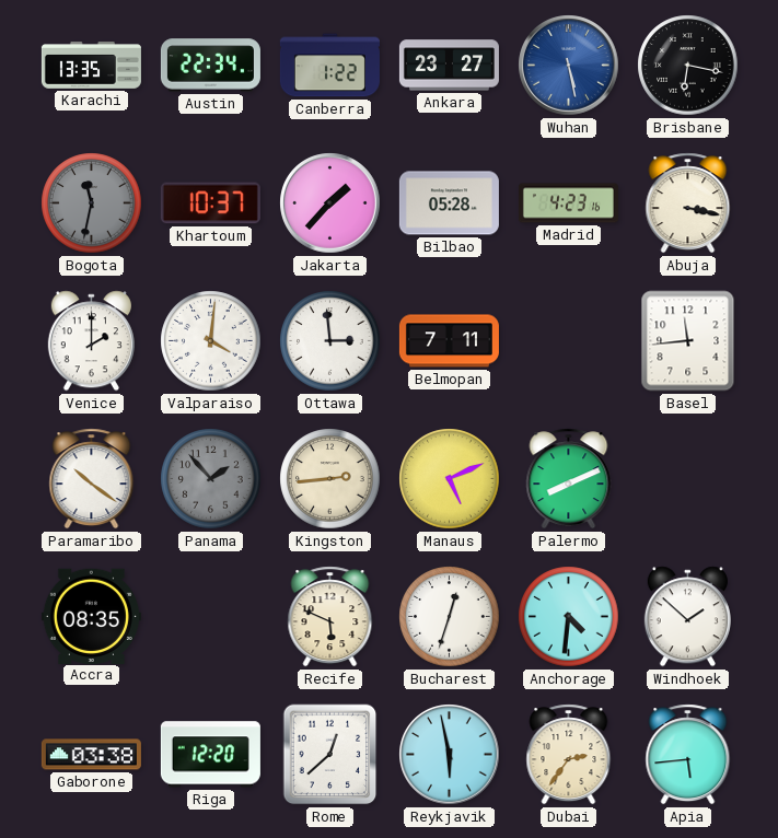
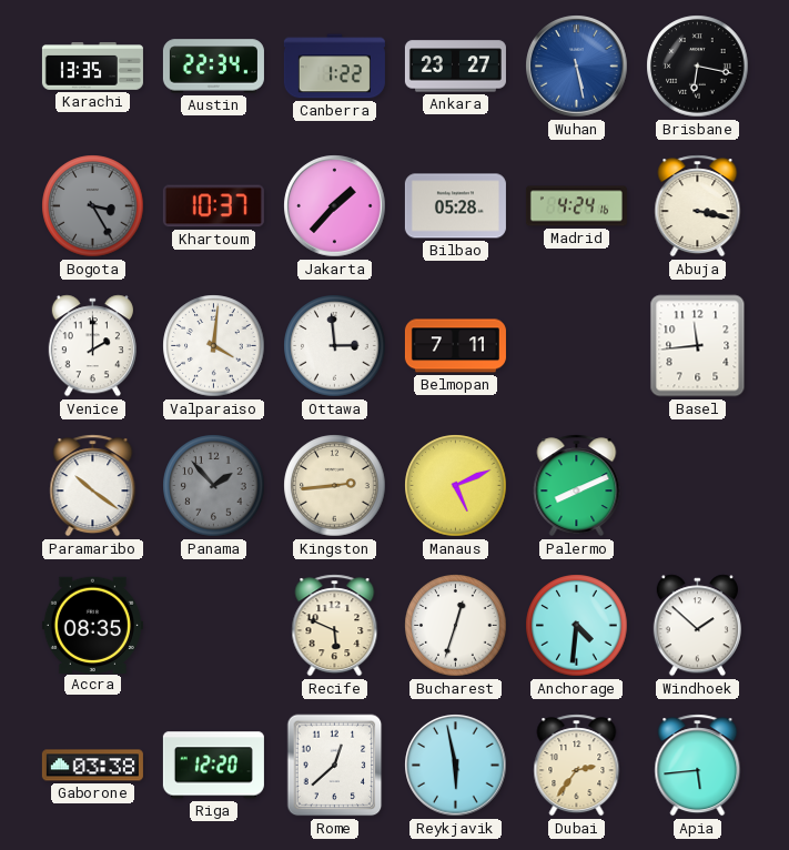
Bogota: 11:32 -> 3:25 (93, 206)
Madrid: 4:23 -> 4:24 (576, 206)
